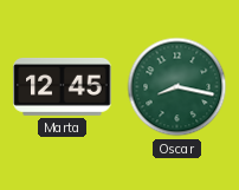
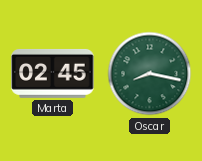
Marta: 12:45 -> 02:45 (53, 73)
